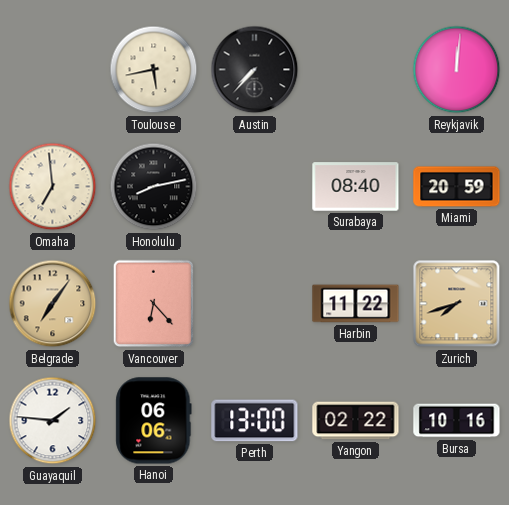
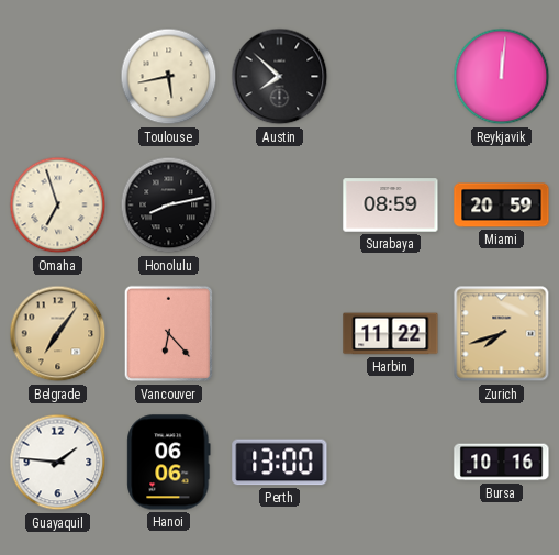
Austin: 7:37 -> 7:52 (280, 77)
Omaha: 6:59 -> 6:57 (58, 206)
Surabaya: 08:40 -> 08:59 (391, 206)
Yangon: 02:22 -> none (356, 421)
